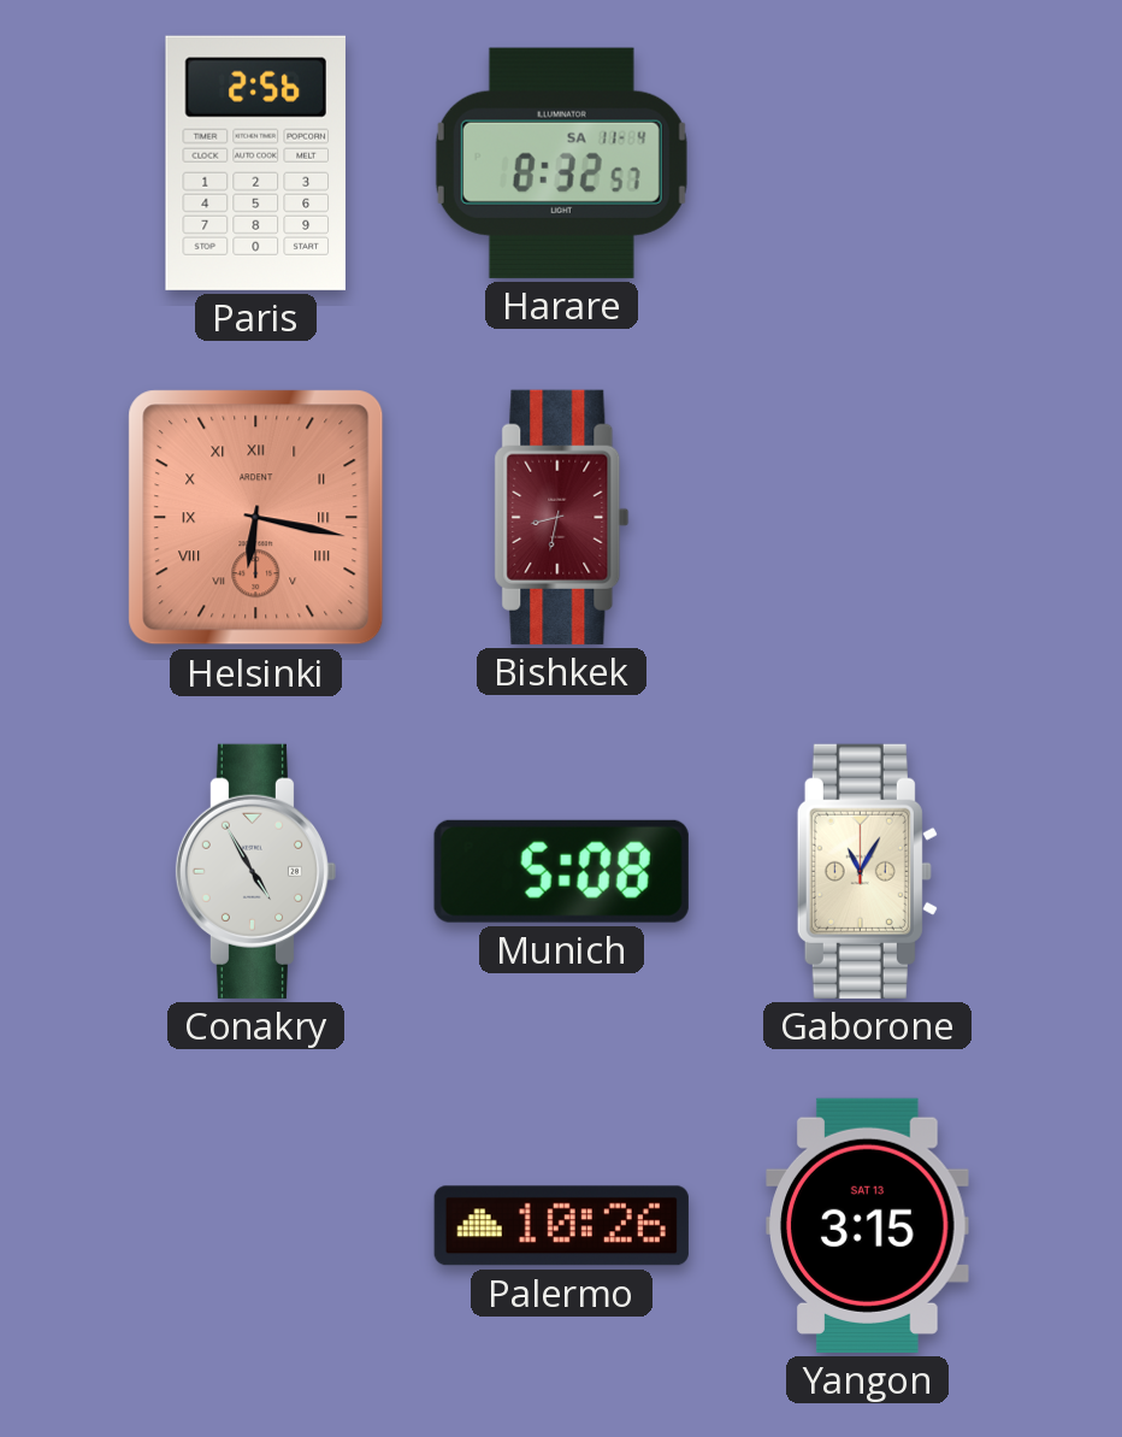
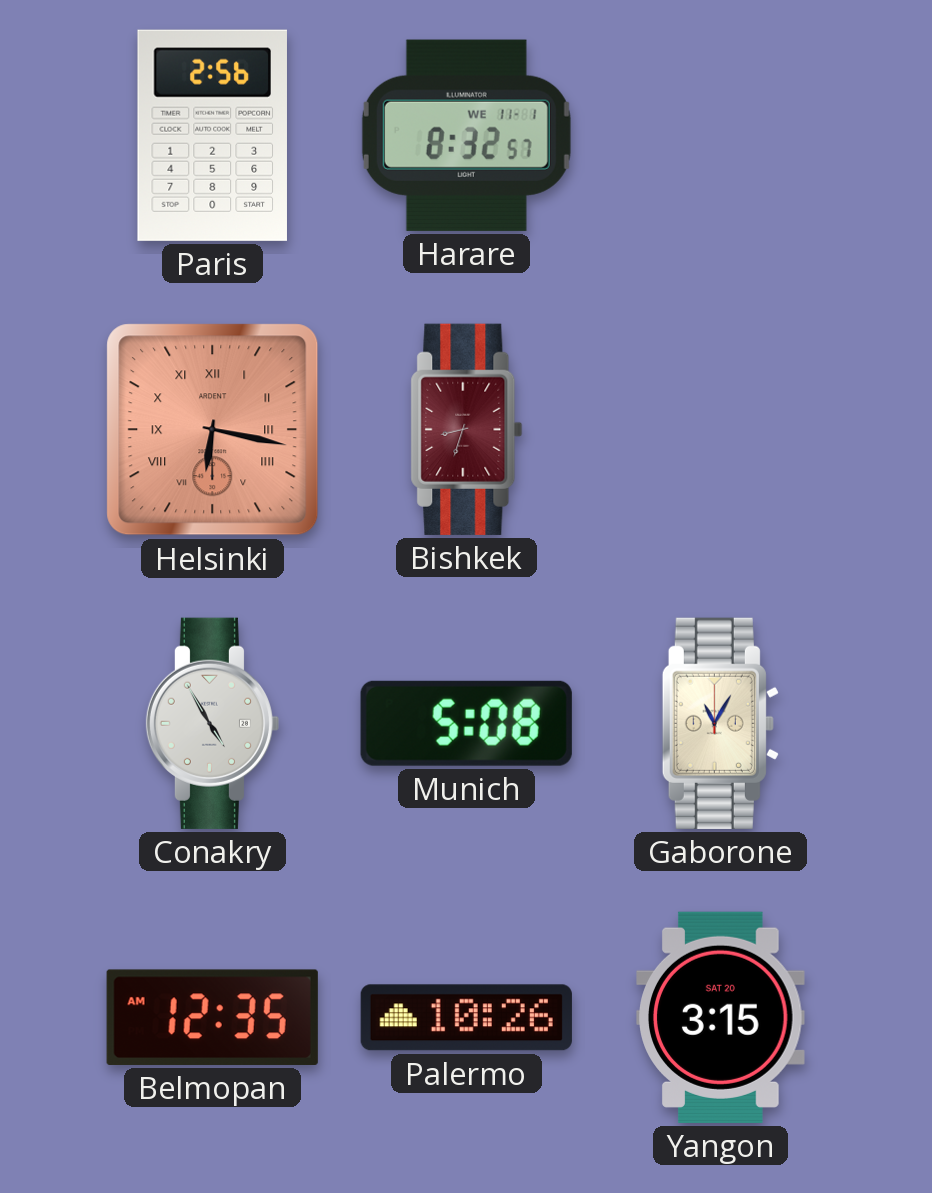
Harare date: SA 11-4 -> WE 11-1 (466, 135)
Bishkek: 8:32 -> 8:33 (467, 429)
Belmopan: none -> 12:35 (212, 1017)
Yangon date: SAT 13 -> SAT 20 (721, 1017)
